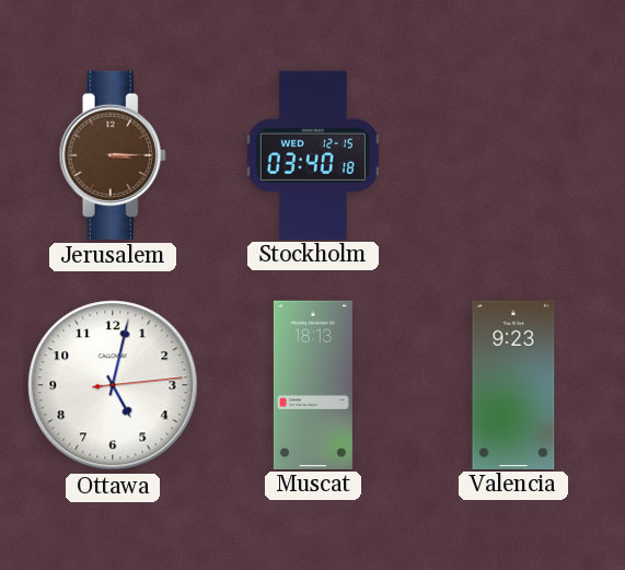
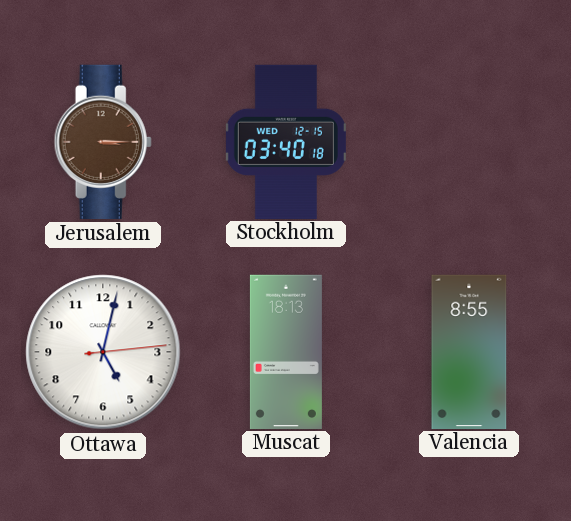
Valencia: 9:23 -> 8:55 (469, 351)
